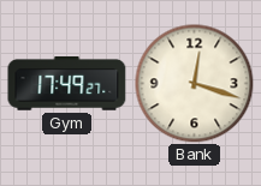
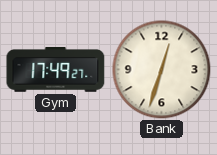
Bank: 12:18 -> 12:33 (162, 70)
